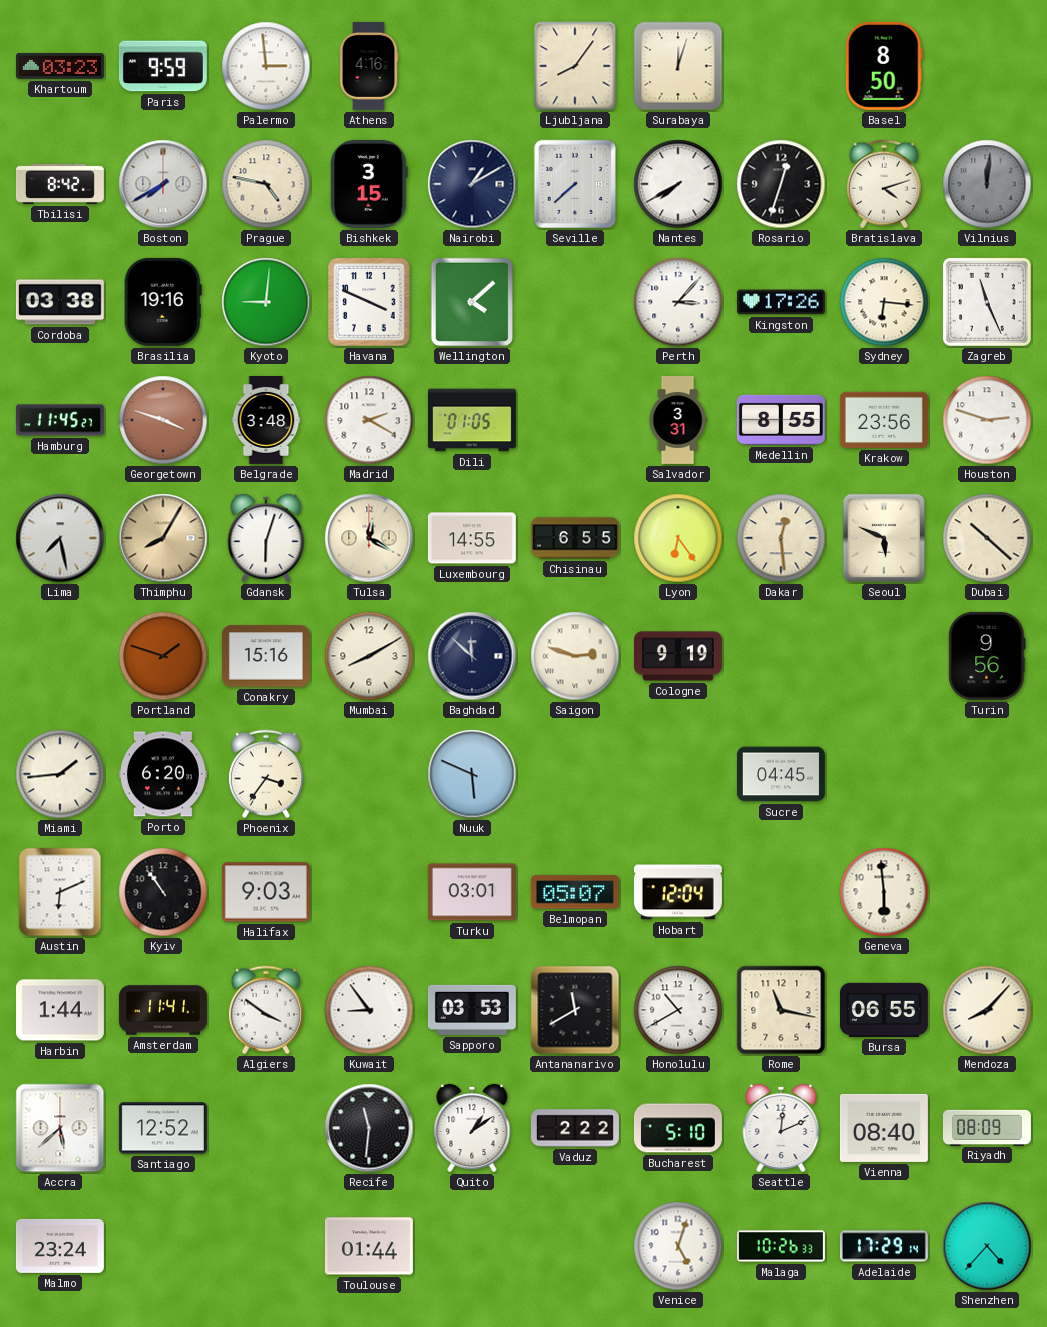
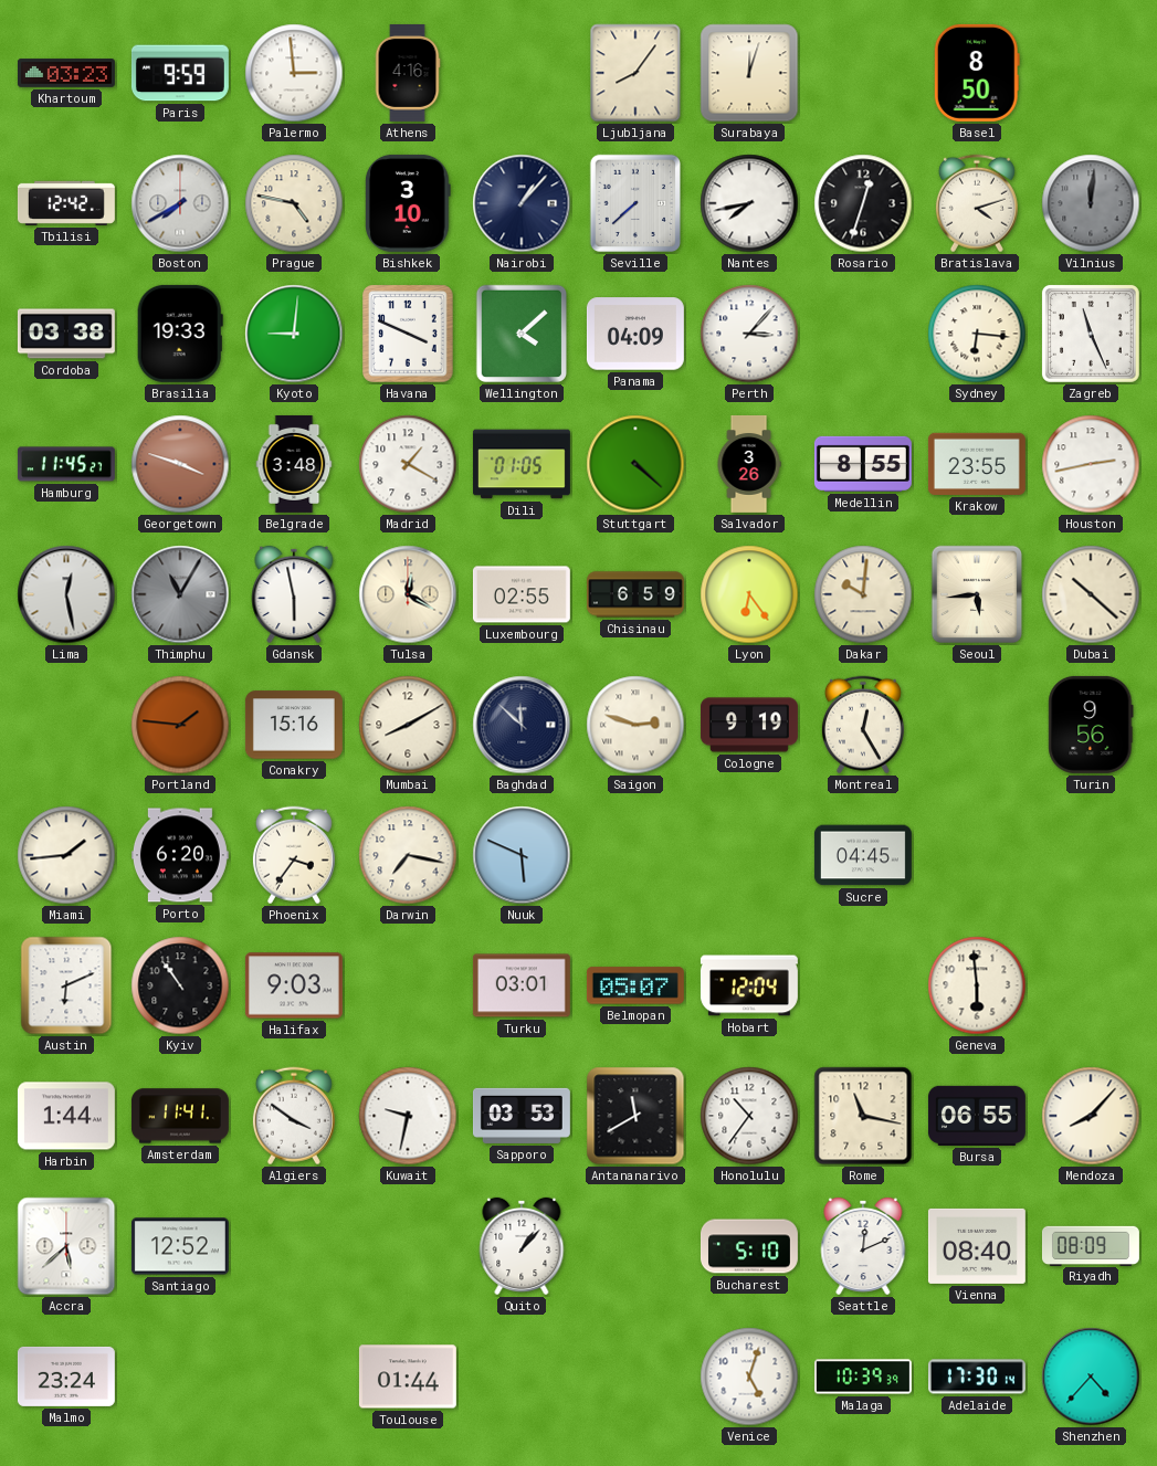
Tbilisi: 8:42 -> 12:42 (66, 203)
Bishkek: 3:15 -> 3:10 (409, 203)
Nairobi: 1:10 -> 1:07 (522, 203)
Nantes: 7:40 -> 7:43 (749, 203)
Brasilia: 19:16 -> 19:33 (180, 334)
Panama: none -> 04:09 (635, 334)
Kingston: 17:26 -> none (781, 302)
Madrid: 2:20 -> 1:20 (408, 464)
Stuttgart: none -> 4:22 (635, 464)
Salvador: 3:31 -> 3:26 (749, 464)
Krakow: 23:56 -> 23:55 (977, 464)
Houston: 2:48 -> 2:43 (1091, 464)
Lima: 7:28 -> 12:28 (66, 594)
Thimphu: 8:05 -> 11:05 (180, 594)
Thimphu dial: champagne -> grey (180, 594)
Gdansk: 6:03 -> 5:58 (294, 594)
Luxembourg: 14:55 -> 02:55 (522, 594)
Chisinau: 6:55 -> 6:59 (635, 594)
Dakar: 12:29 -> 10:01 (863, 594)
Seoul: 5:49 -> 5:44 (976, 594)
Portland: 1:48 -> 1:46 (180, 725)
Montreal: none -> 12:25 (863, 725)
Darwin: none -> 7:17 (408, 855)
Kuwait: 8:54 -> 9:32 (408, 1116)
Honolulu: 10:40 -> 10:36 (749, 1116)
Recife: 11:31 -> none (369, 1128)
Quito: 1:09 -> 1:07 (522, 1246)
Vaduz: 2:22 -> none (575, 1128)
Malaga: 10:26 -> 10:39 (863, 1377)
Adelaide: 17:29 -> 17:30 (977, 1377)
